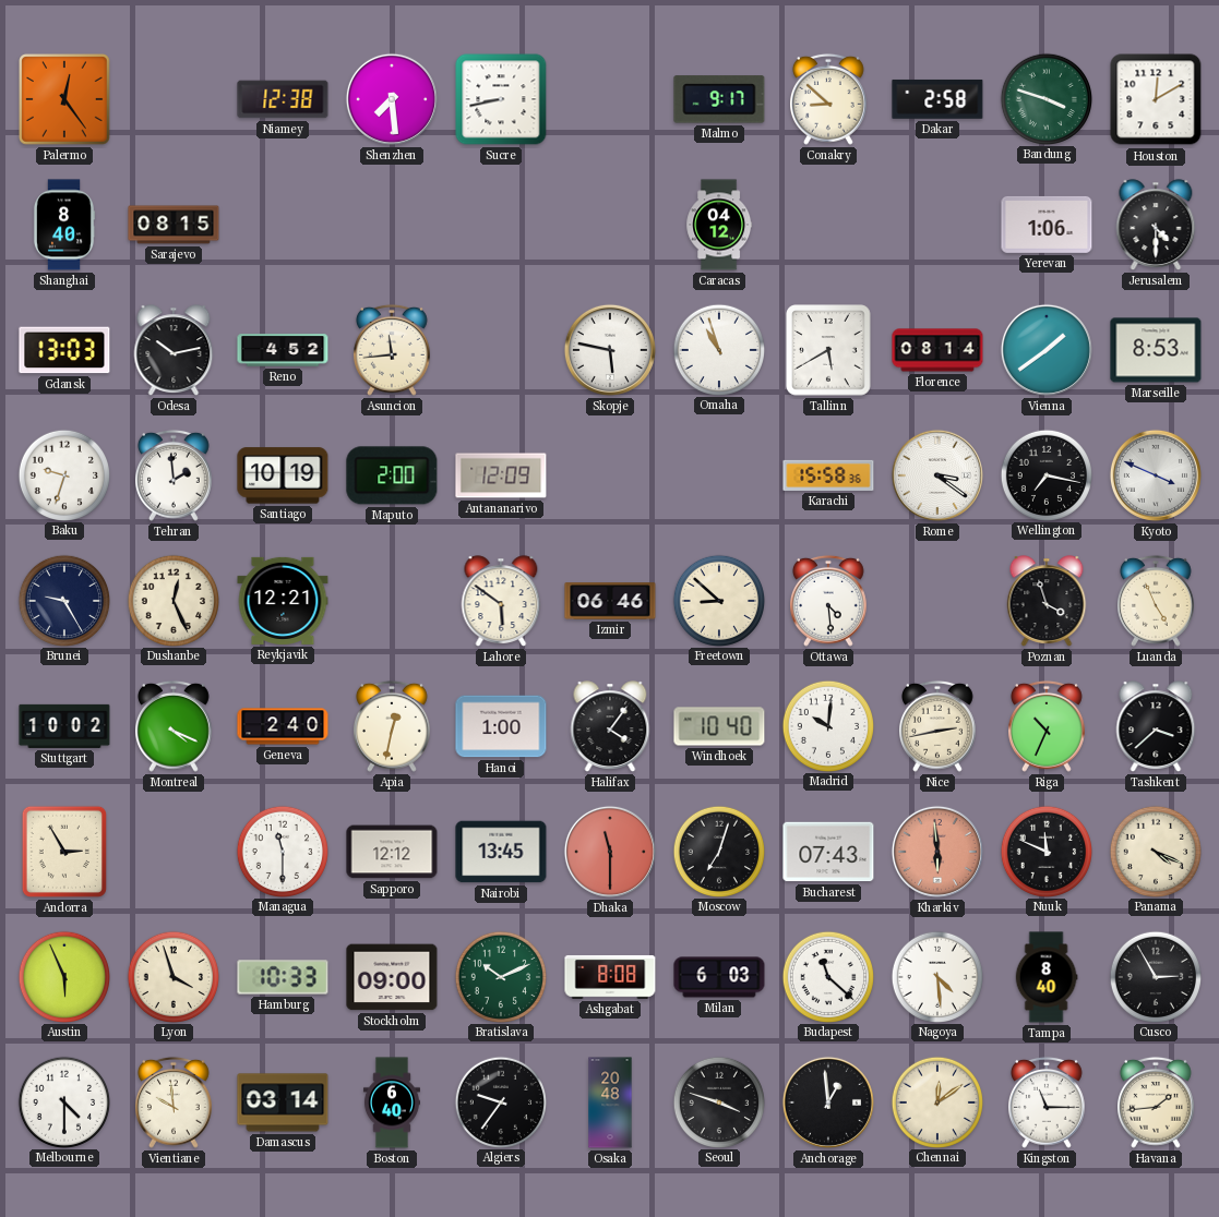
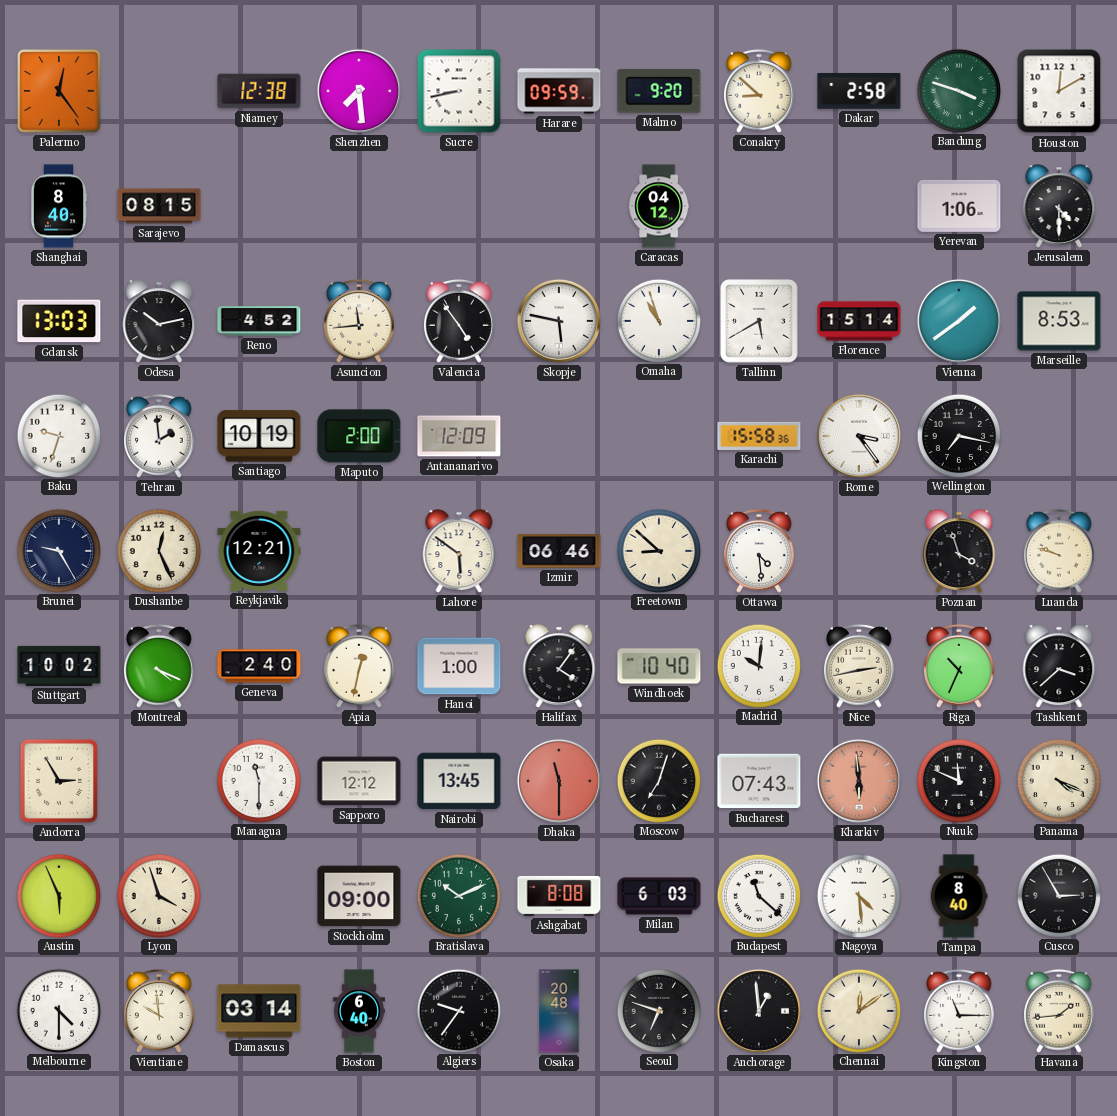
Harare: none -> 09:59 (559, 91)
Malmo: 9:17 -> 9:20 (659, 91)
Valencia: none -> 4:54 (460, 321)
Florence: 08:14 -> 15:14 (859, 321)
Rome: 3:21 -> 3:24 (859, 436)
Kyoto: 3:49 -> none (1156, 475)
Luanda: 4:56 -> 9:48 (1060, 551)
Hamburg: 10:33 -> none (283, 977)
Seoul: 3:48 -> 6:48 (658, 1010)
